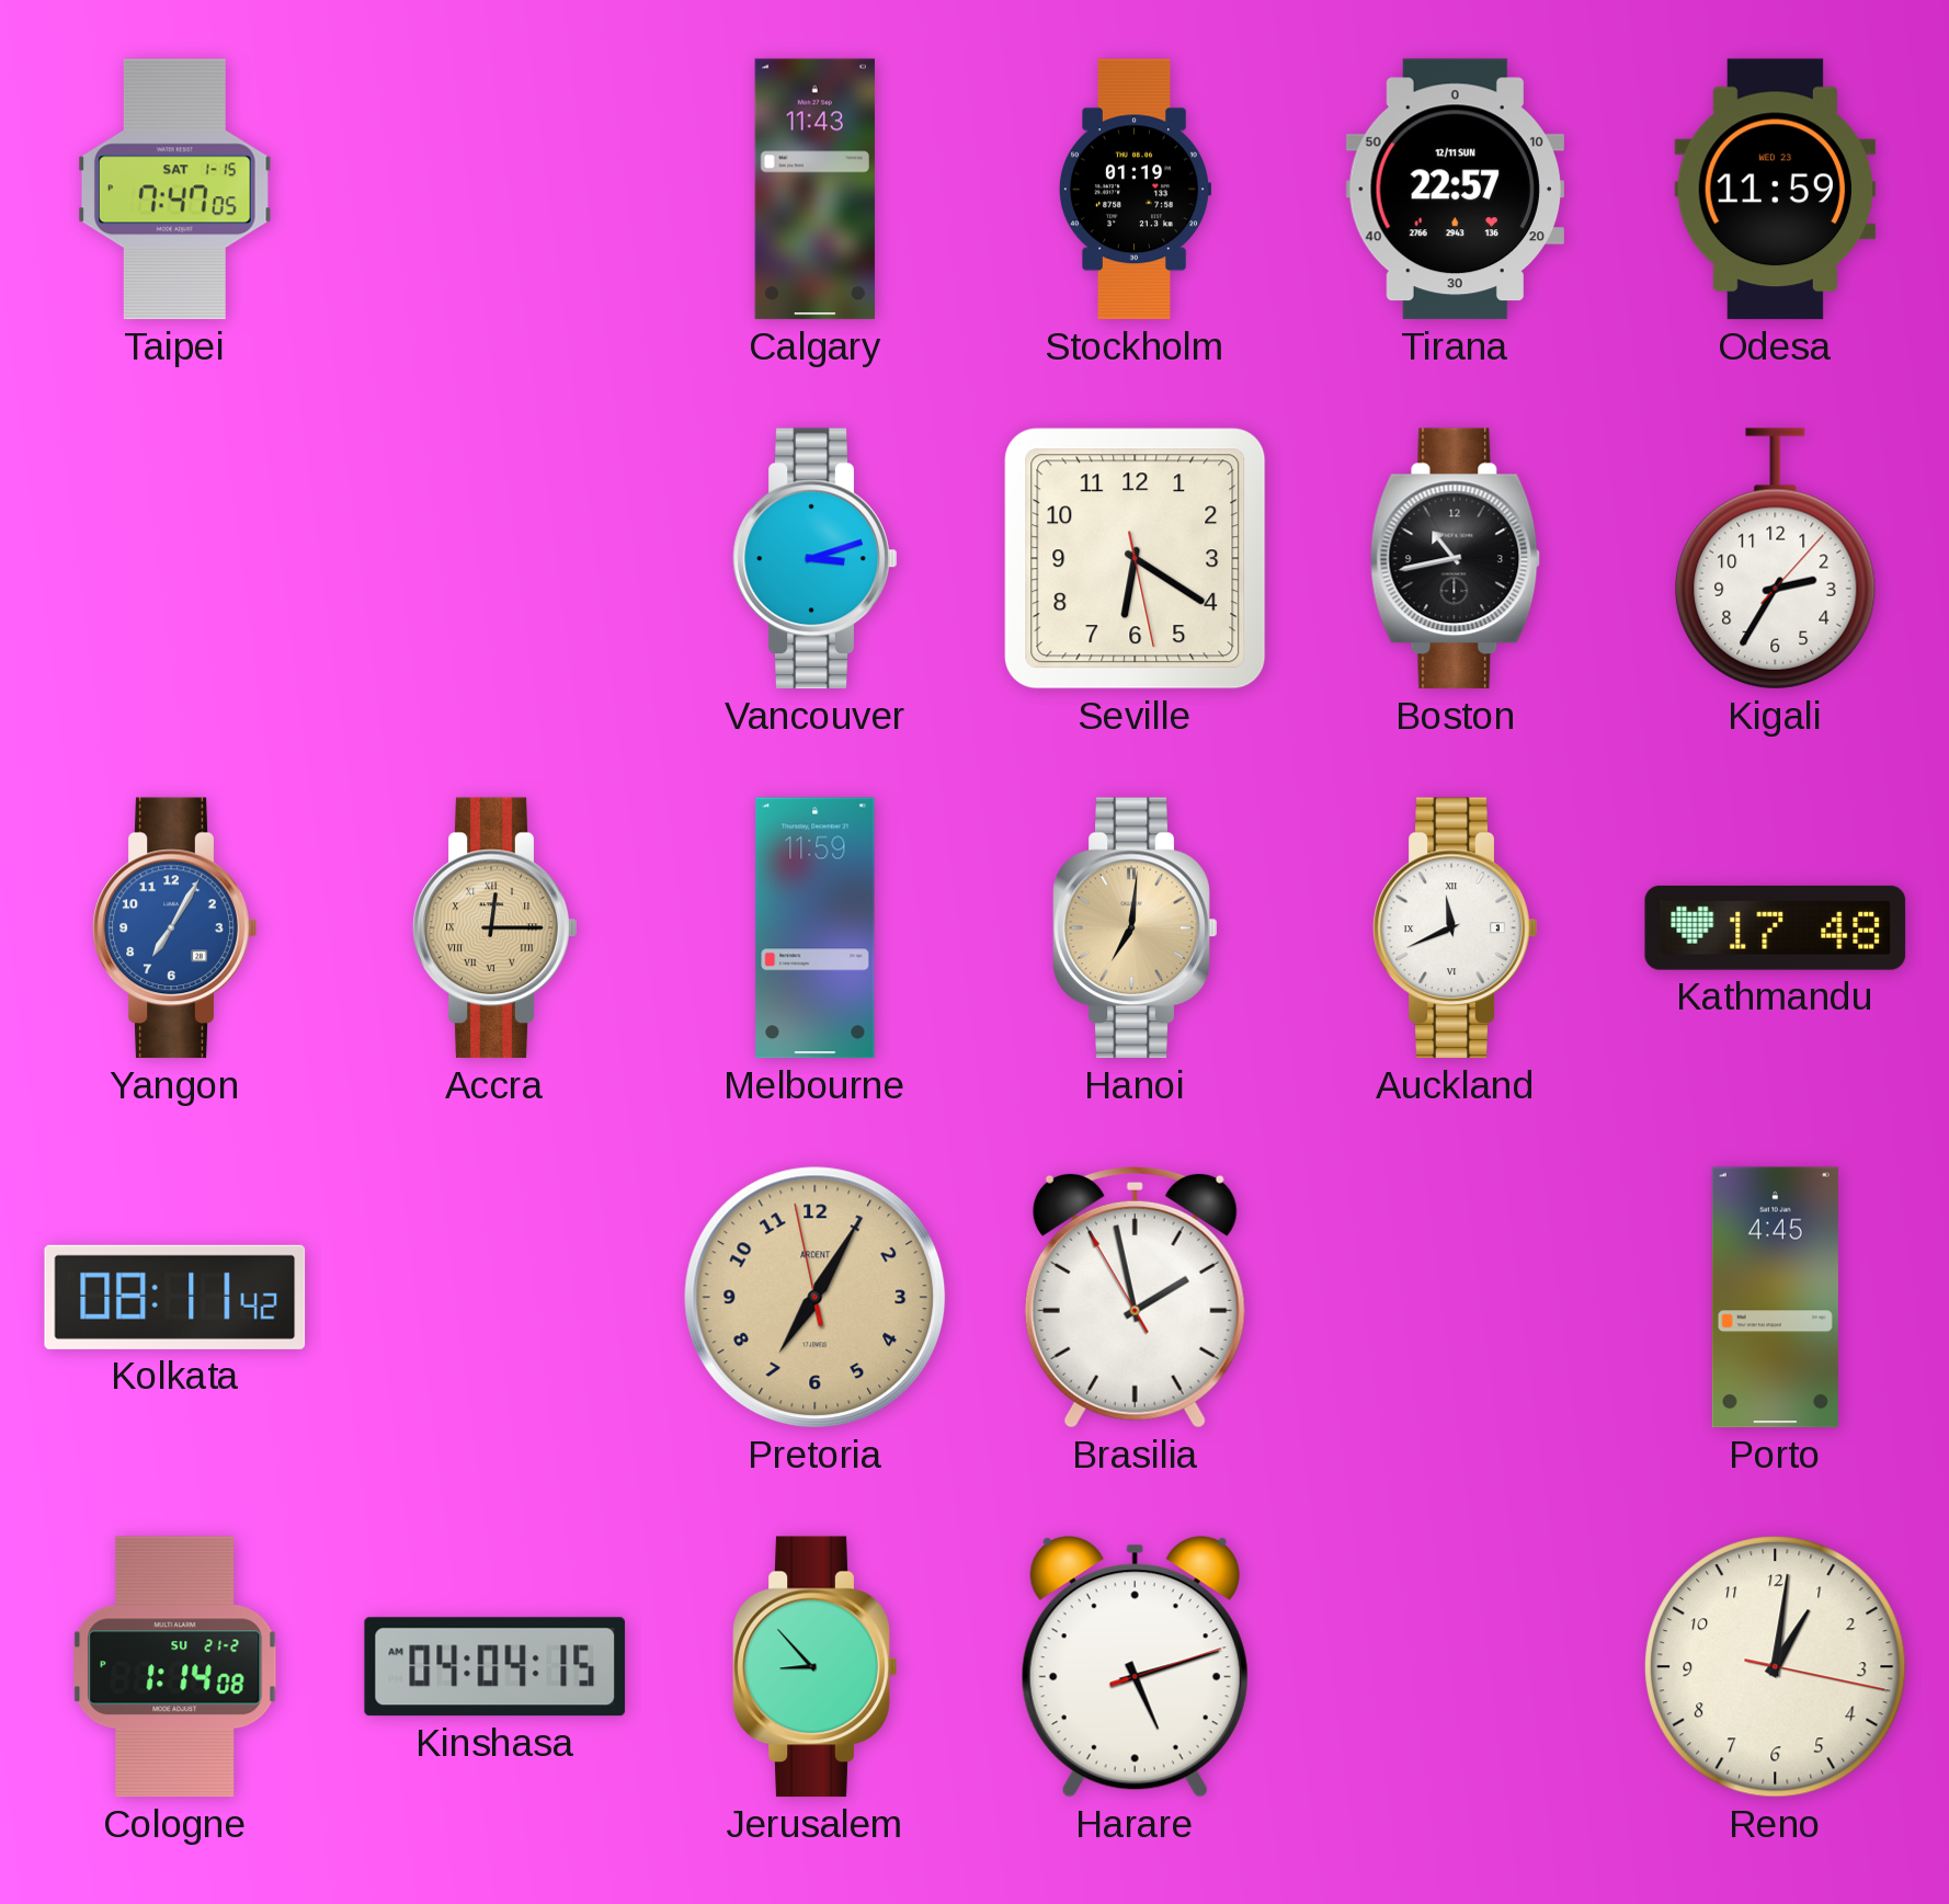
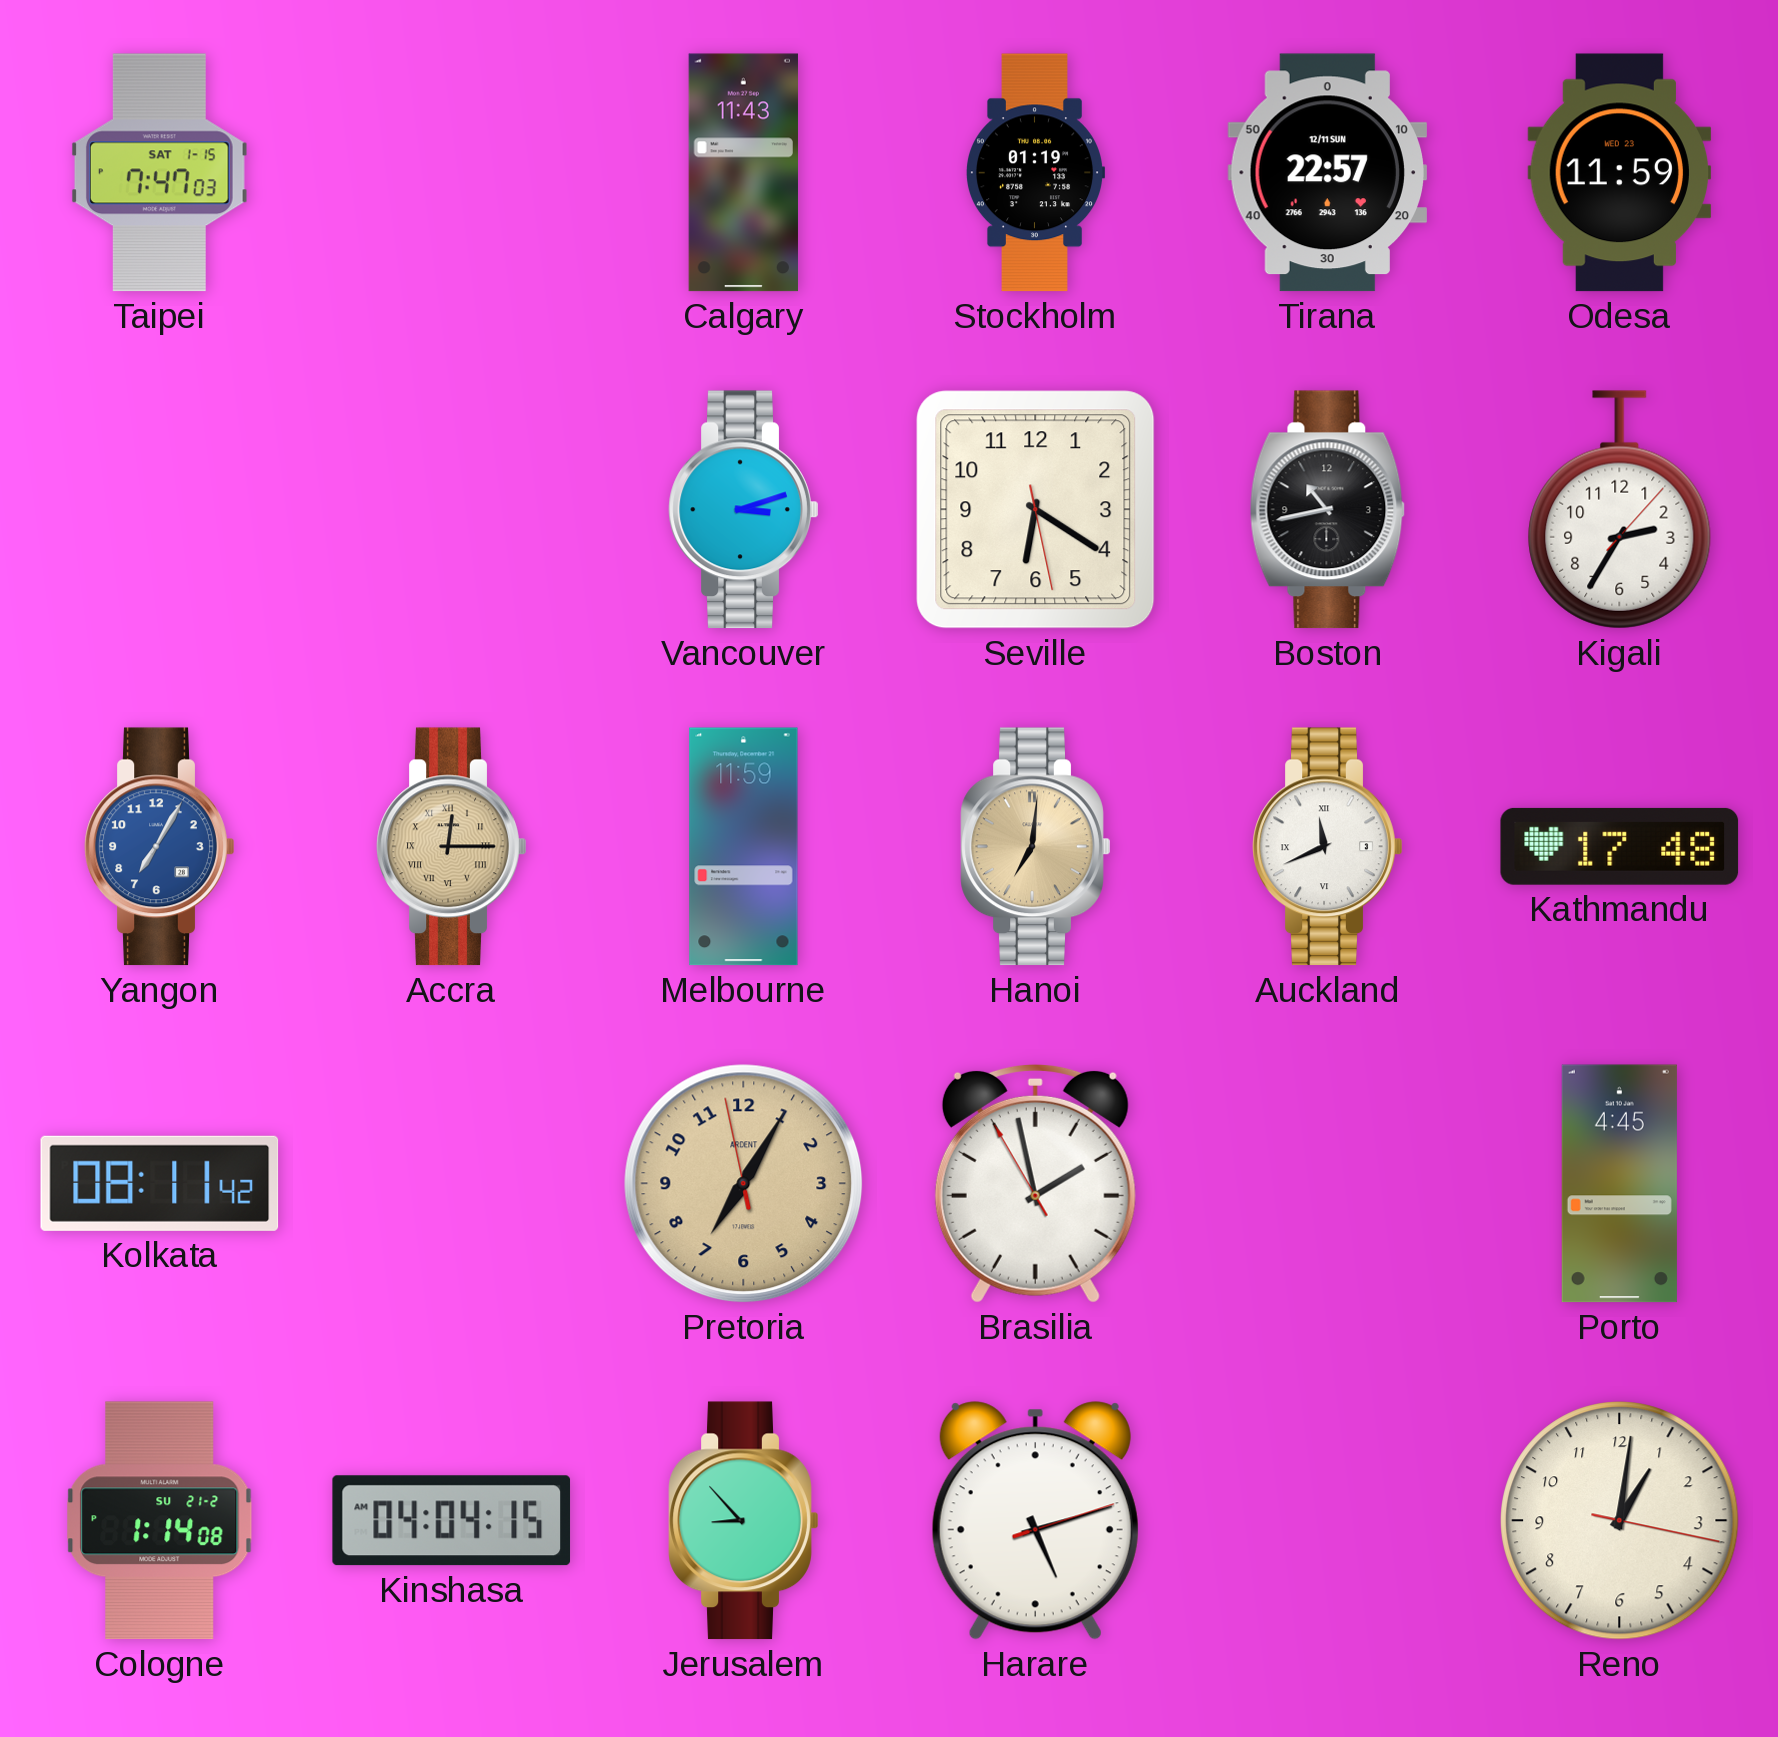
Taipei: 7:47:05 -> 7:47:03 (159, 173)
